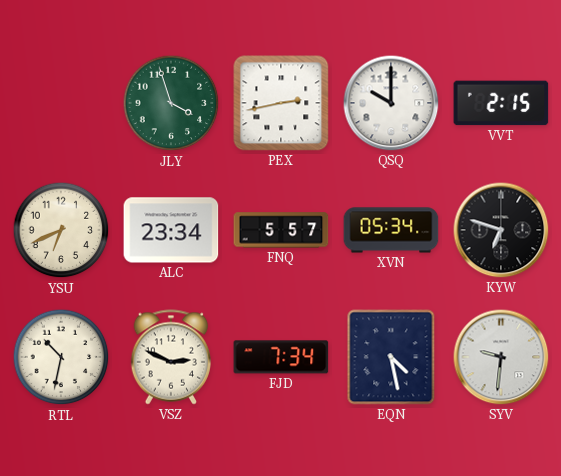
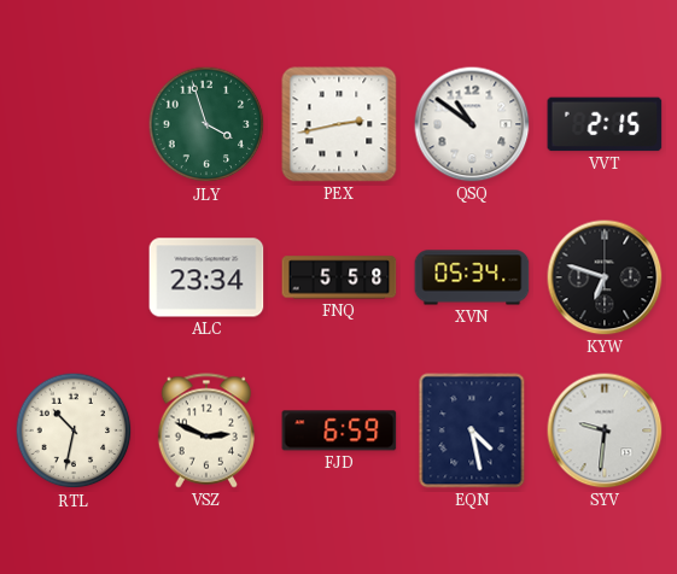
QSQ: 10:00 -> 10:51 (472, 124)
YSU: 6:41 -> none (61, 230)
FNQ: 5:57 -> 5:58 (339, 277)
FJD: 7:34 -> 6:59 (339, 430)
